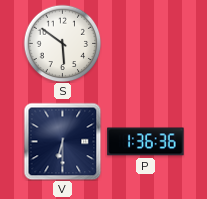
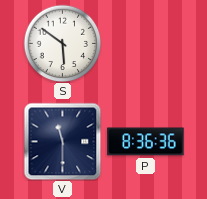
V: 6:30 -> 11:30 (62, 141)
P: 1:36 -> 8:36 (146, 142)
